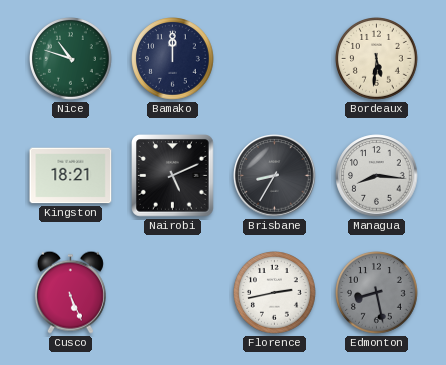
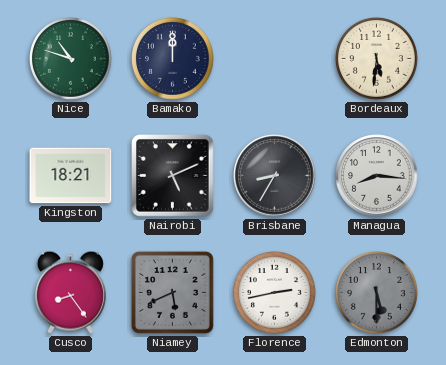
Cusco: 5:26 -> 8:24 (70, 292)
Niamey: none -> 5:41 (172, 292)
Edmonton: 8:28 -> 5:30 (377, 293)
